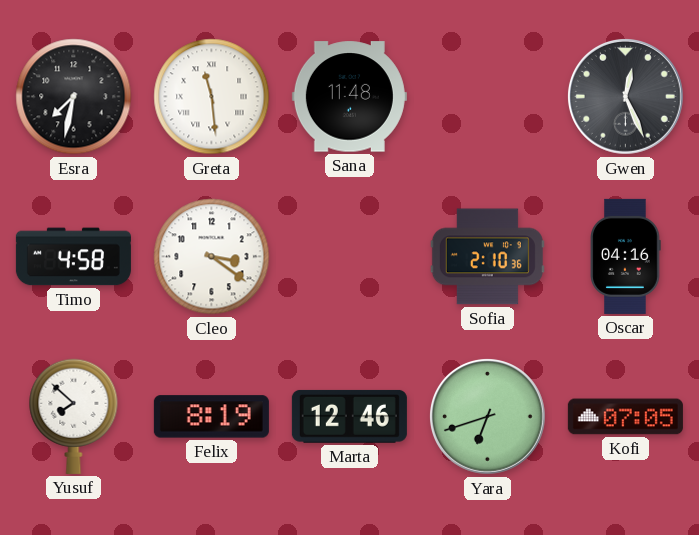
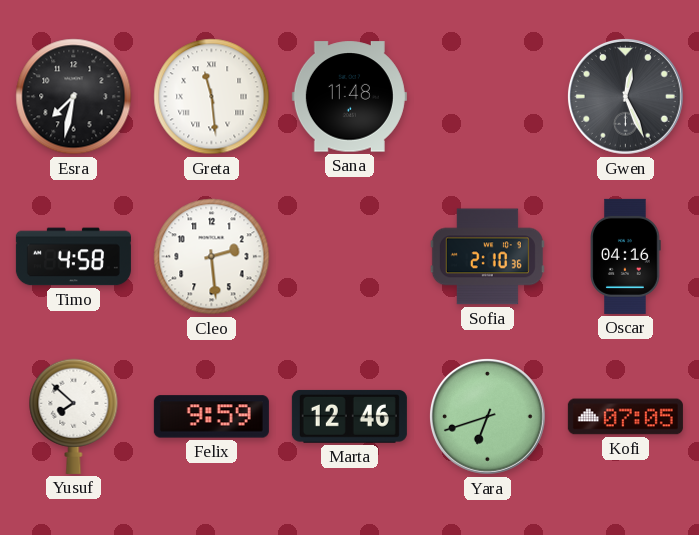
Cleo: 3:21 -> 2:29 (212, 257)
Felix: 8:19 -> 9:59 (211, 417)
